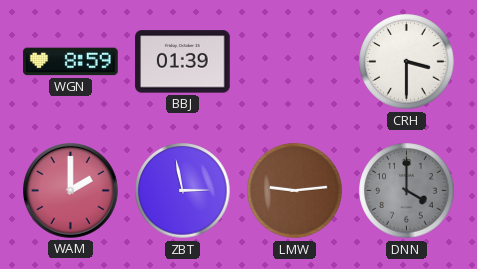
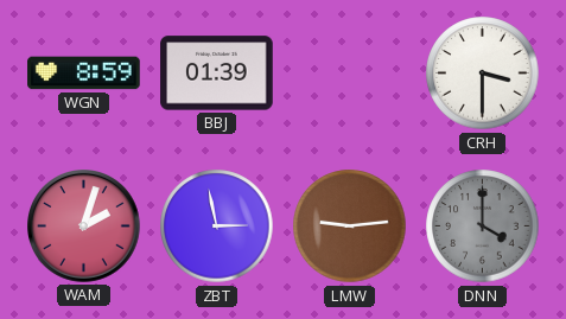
WAM: 2:00 -> 2:03 (84, 227)
